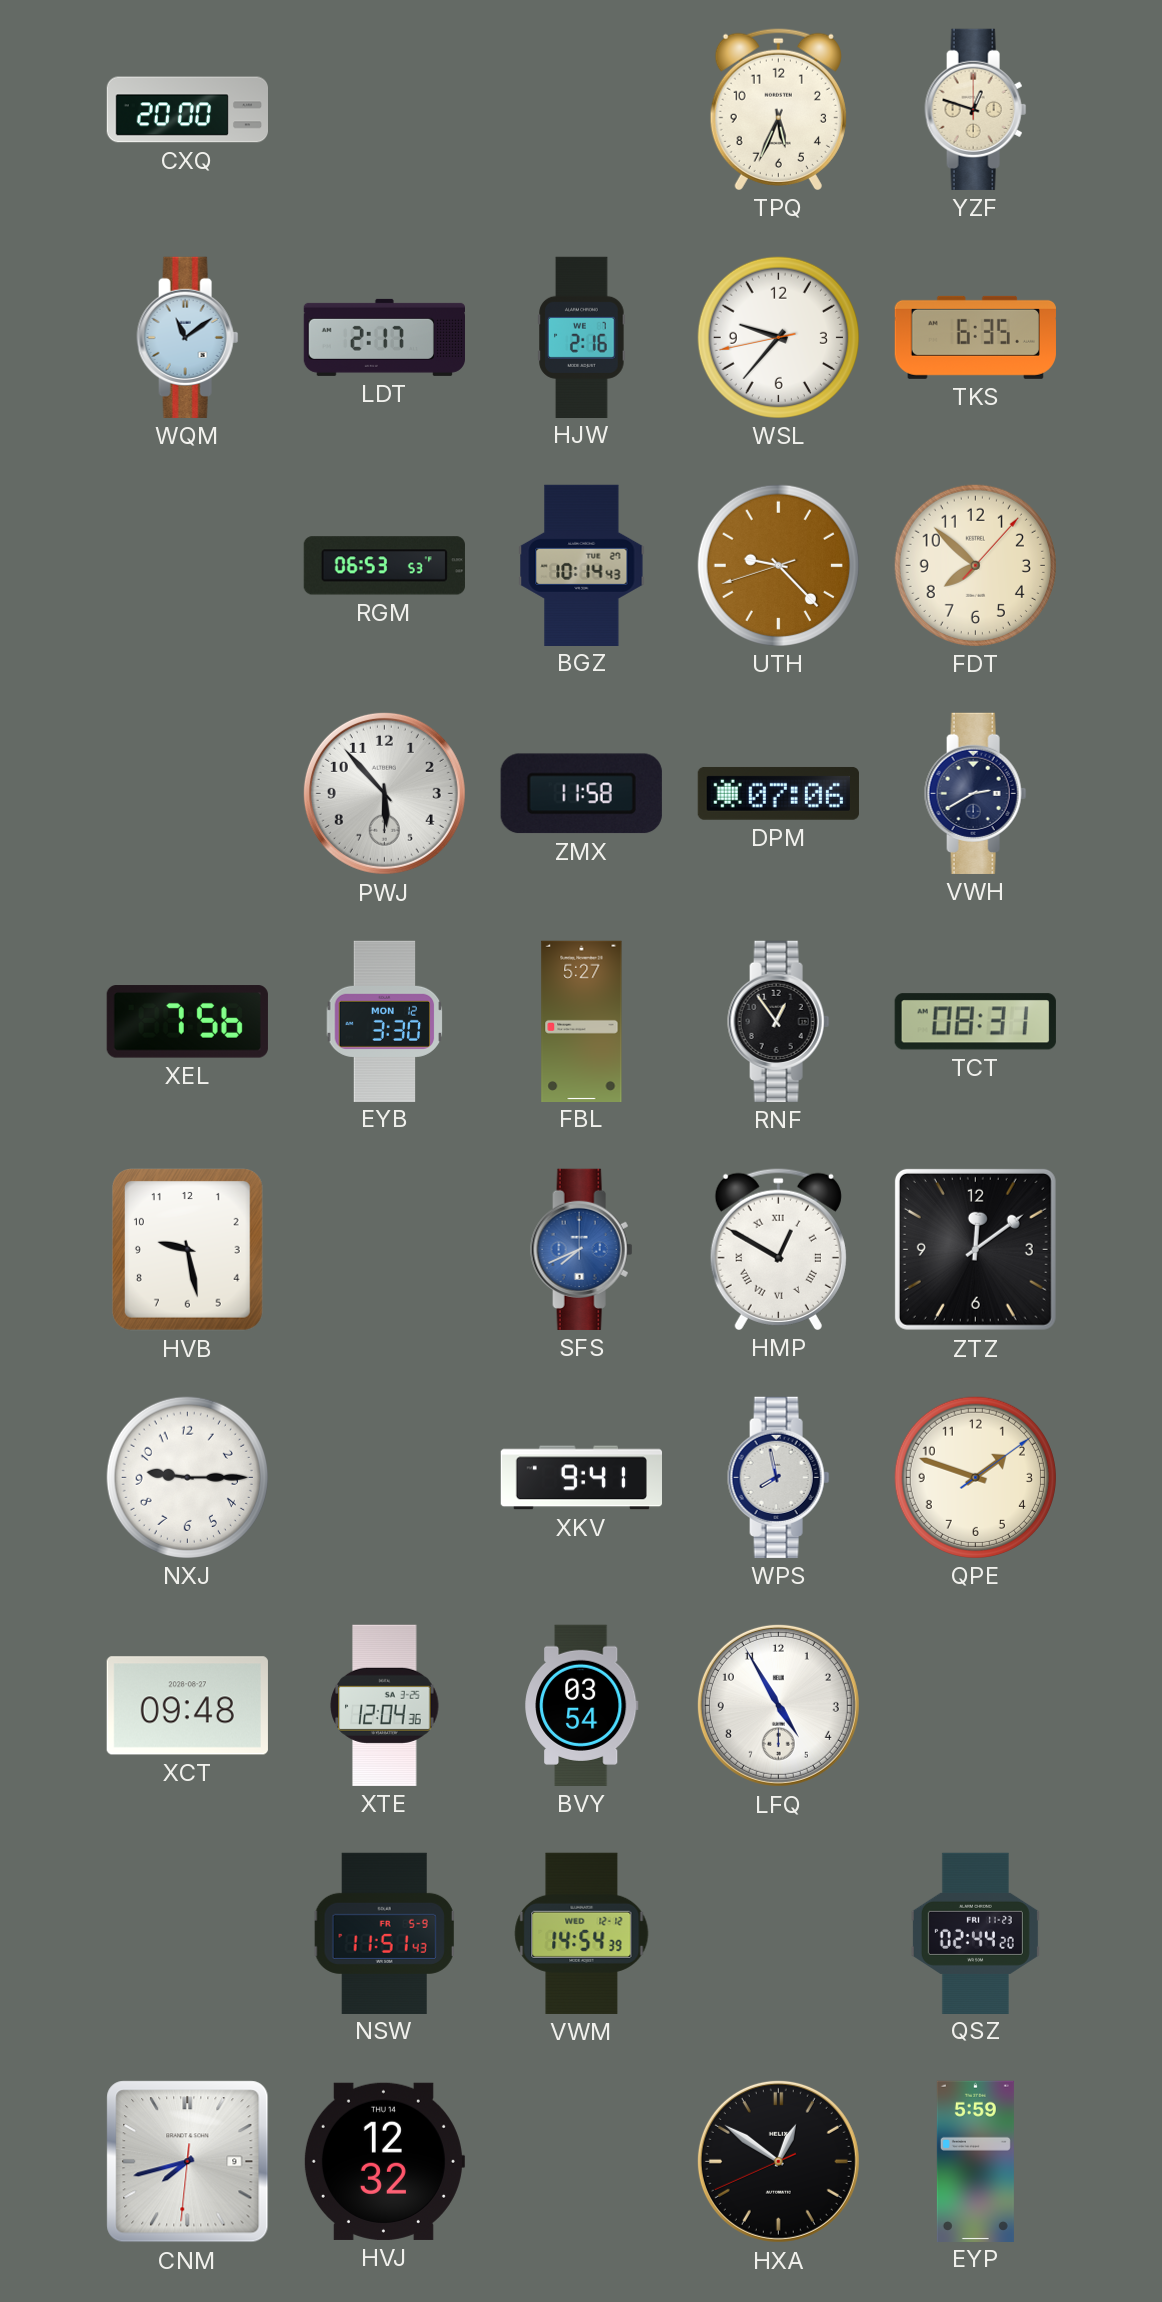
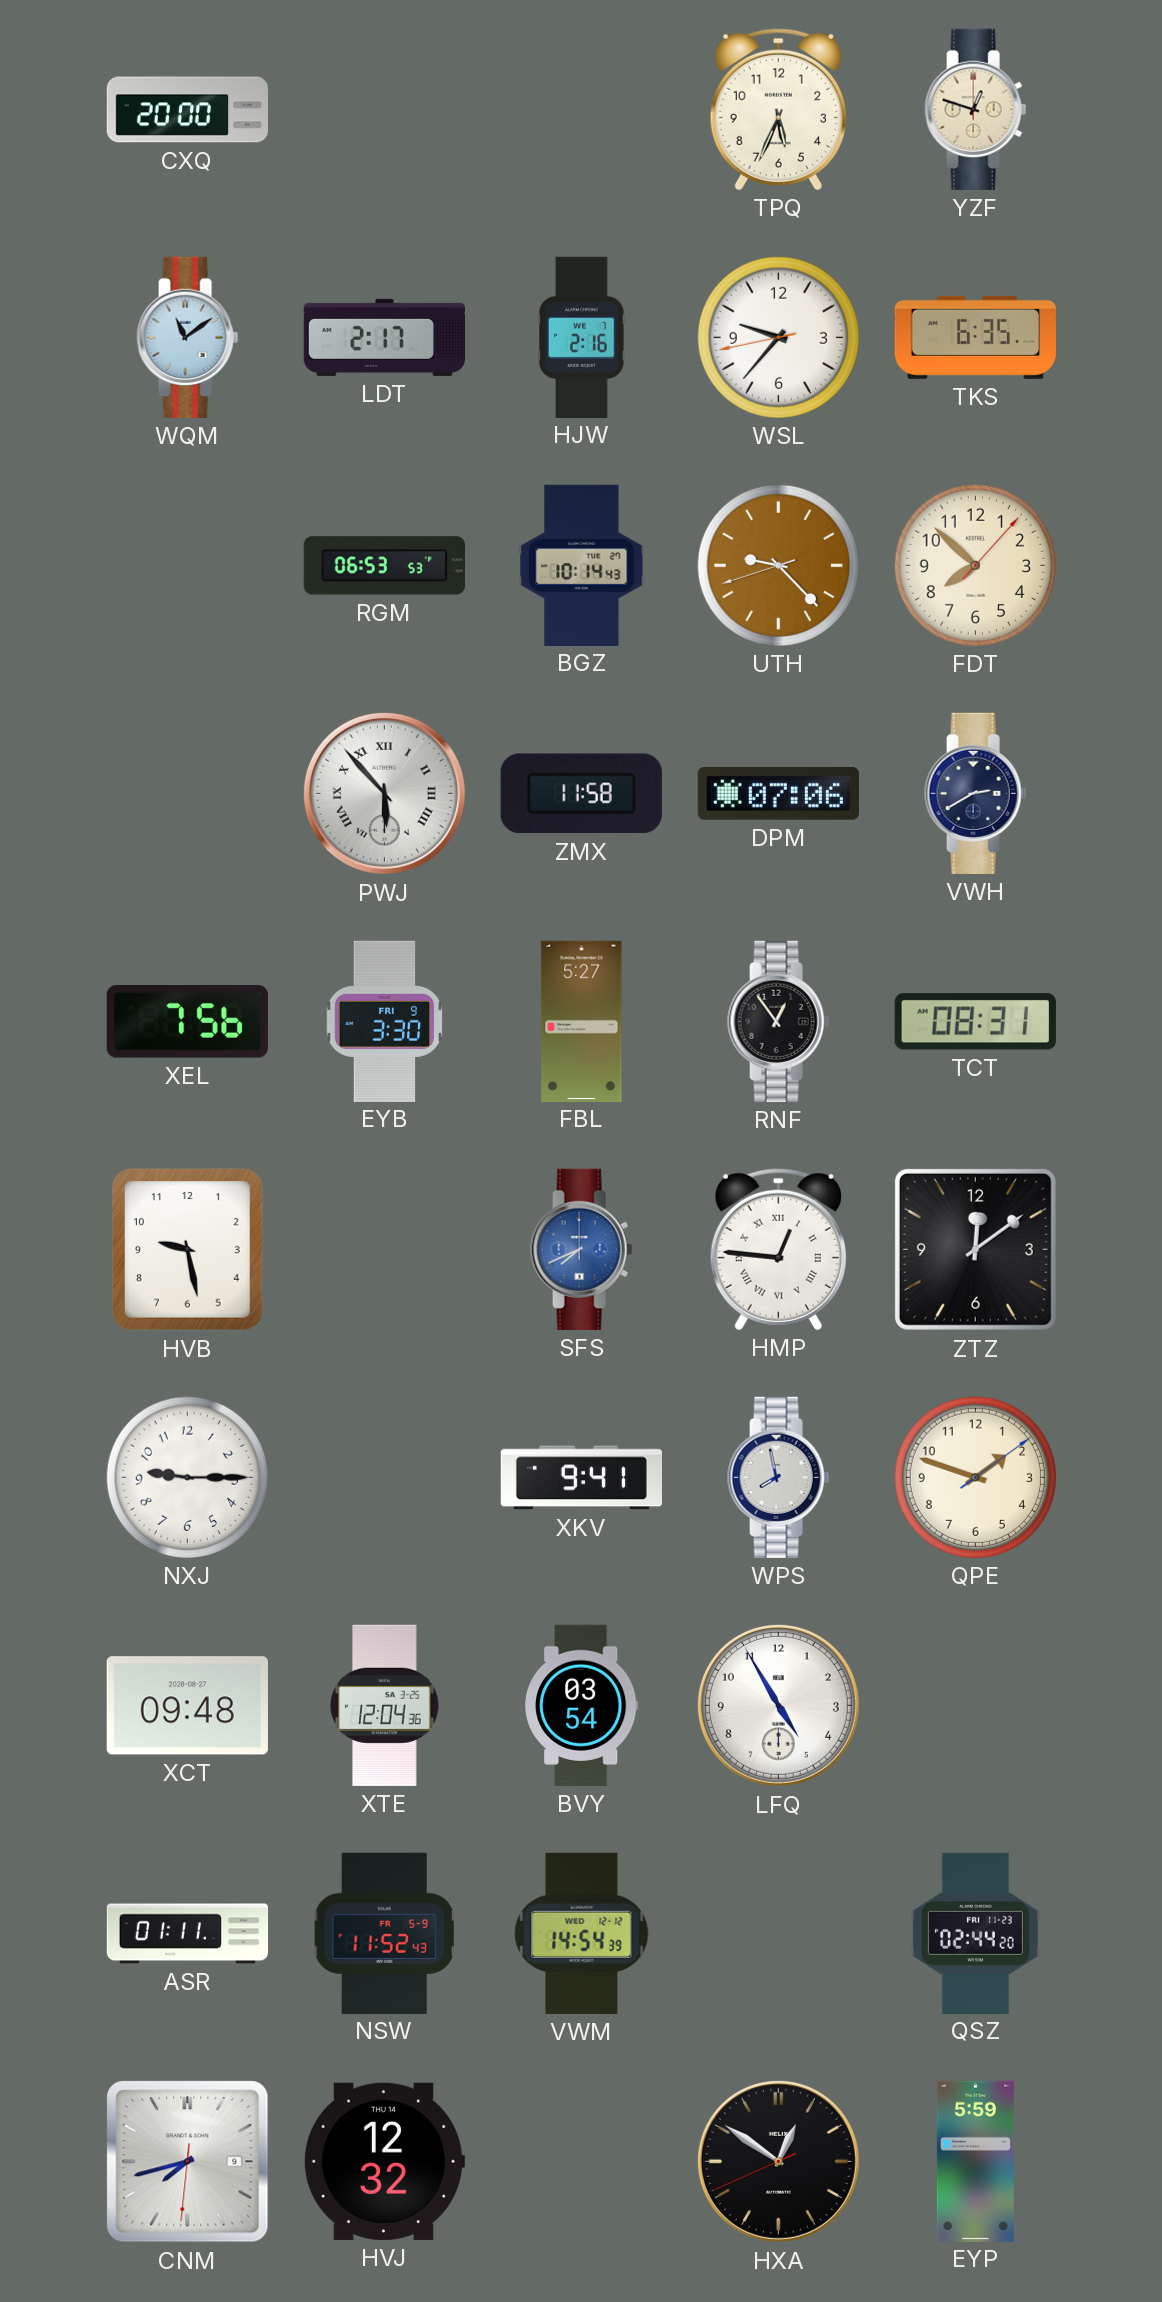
PWJ numerals: Arabic -> Roman (384, 793)
EYB date: MON 12 -> FRI 9 (385, 1021)
HMP: 12:50 -> 12:46 (778, 1249)
ASR: none -> 01:11 (188, 1934)
NSW: 11:51 -> 11:52 (384, 1933)
